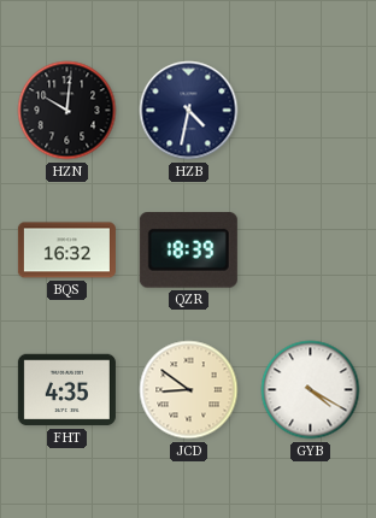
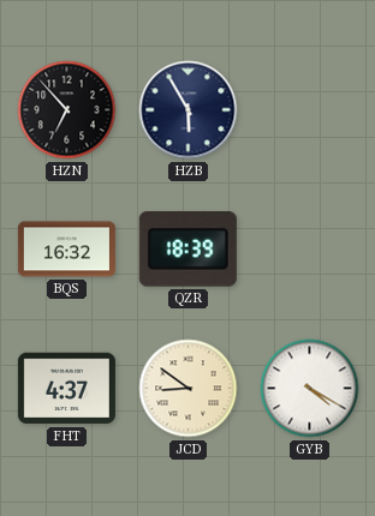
HZN: 10:01 -> 6:53 (67, 110)
HZB: 4:32 -> 5:55 (189, 110)
FHT: 4:35 -> 4:37 (66, 389)
